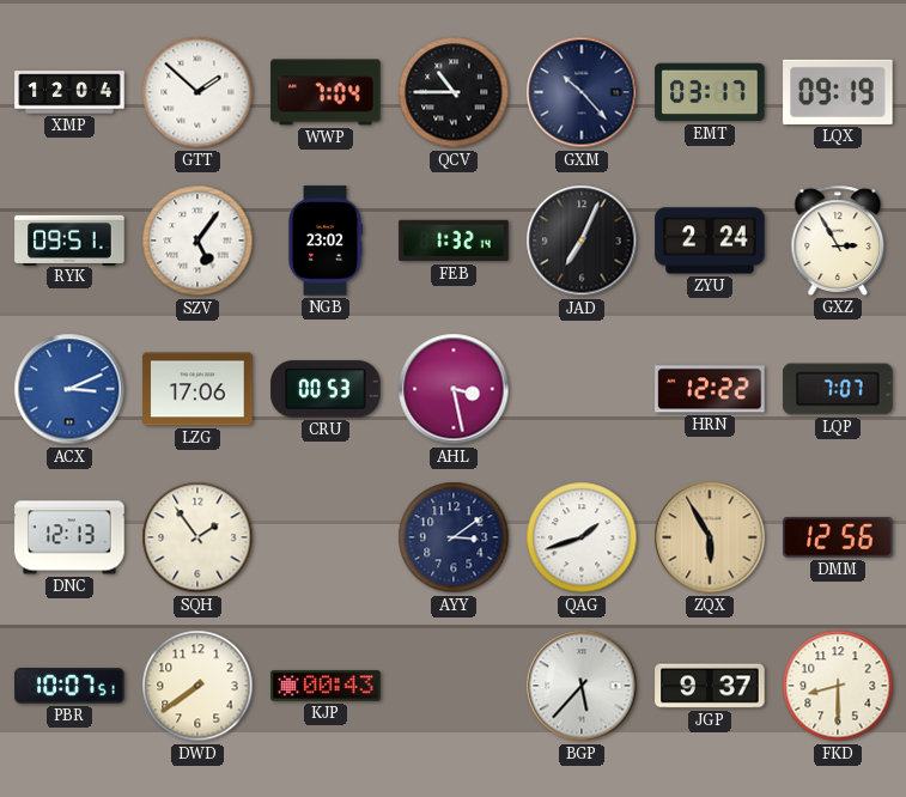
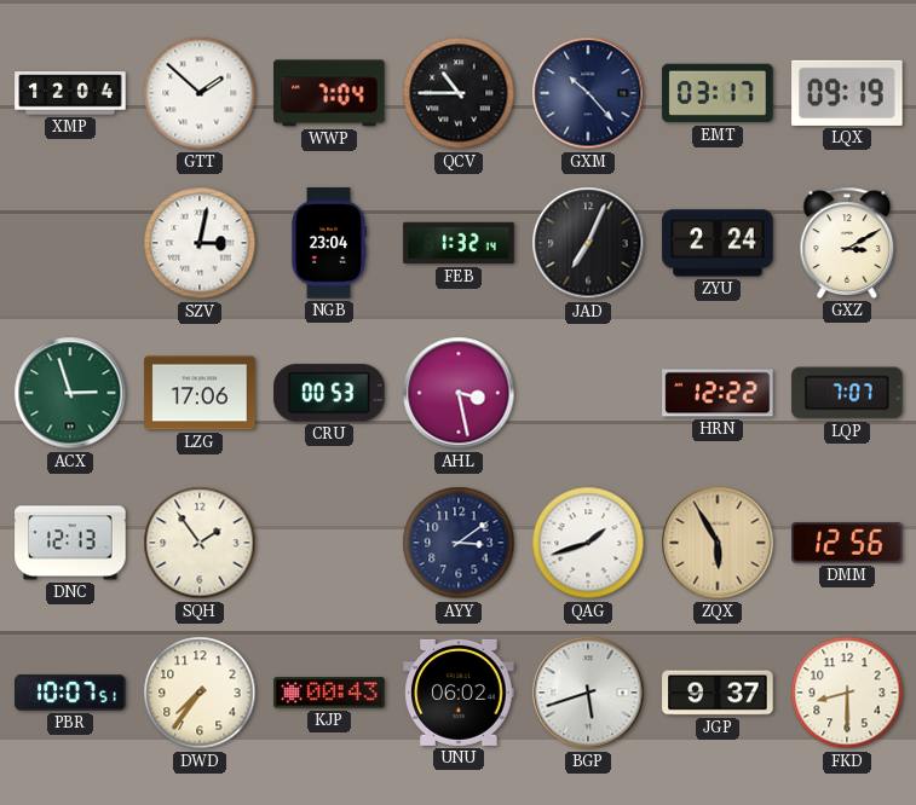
RYK: 09:51 -> none (69, 239)
SZV: 5:06 -> 3:02 (200, 243)
NGB: 23:02 -> 23:04 (329, 243)
GXZ: 2:55 -> 3:10 (847, 243)
ACX: 3:11 -> 2:57 (70, 393)
ACX dial: blue -> green (70, 393)
DWD: 7:39 -> 7:36 (200, 693)
UNU: none -> 06:02 (459, 693)
BGP: 5:37 -> 5:42 (588, 693)
